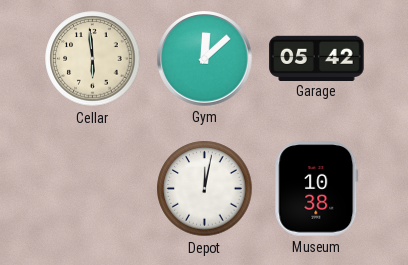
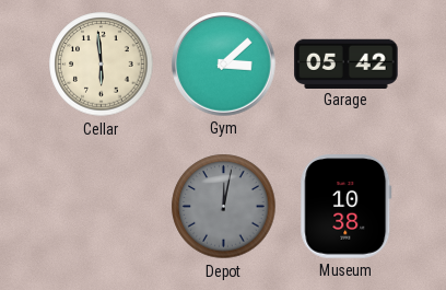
Gym: 12:08 -> 3:08 (224, 65)
Depot dial: white -> grey (224, 207)
